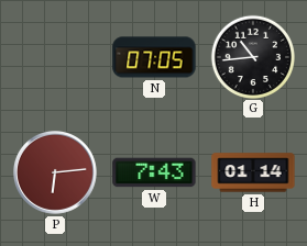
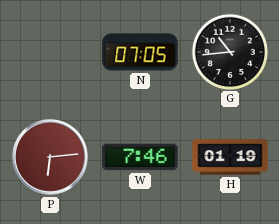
W: 7:43 -> 7:46 (140, 157)
H: 01:14 -> 01:19 (230, 157)
